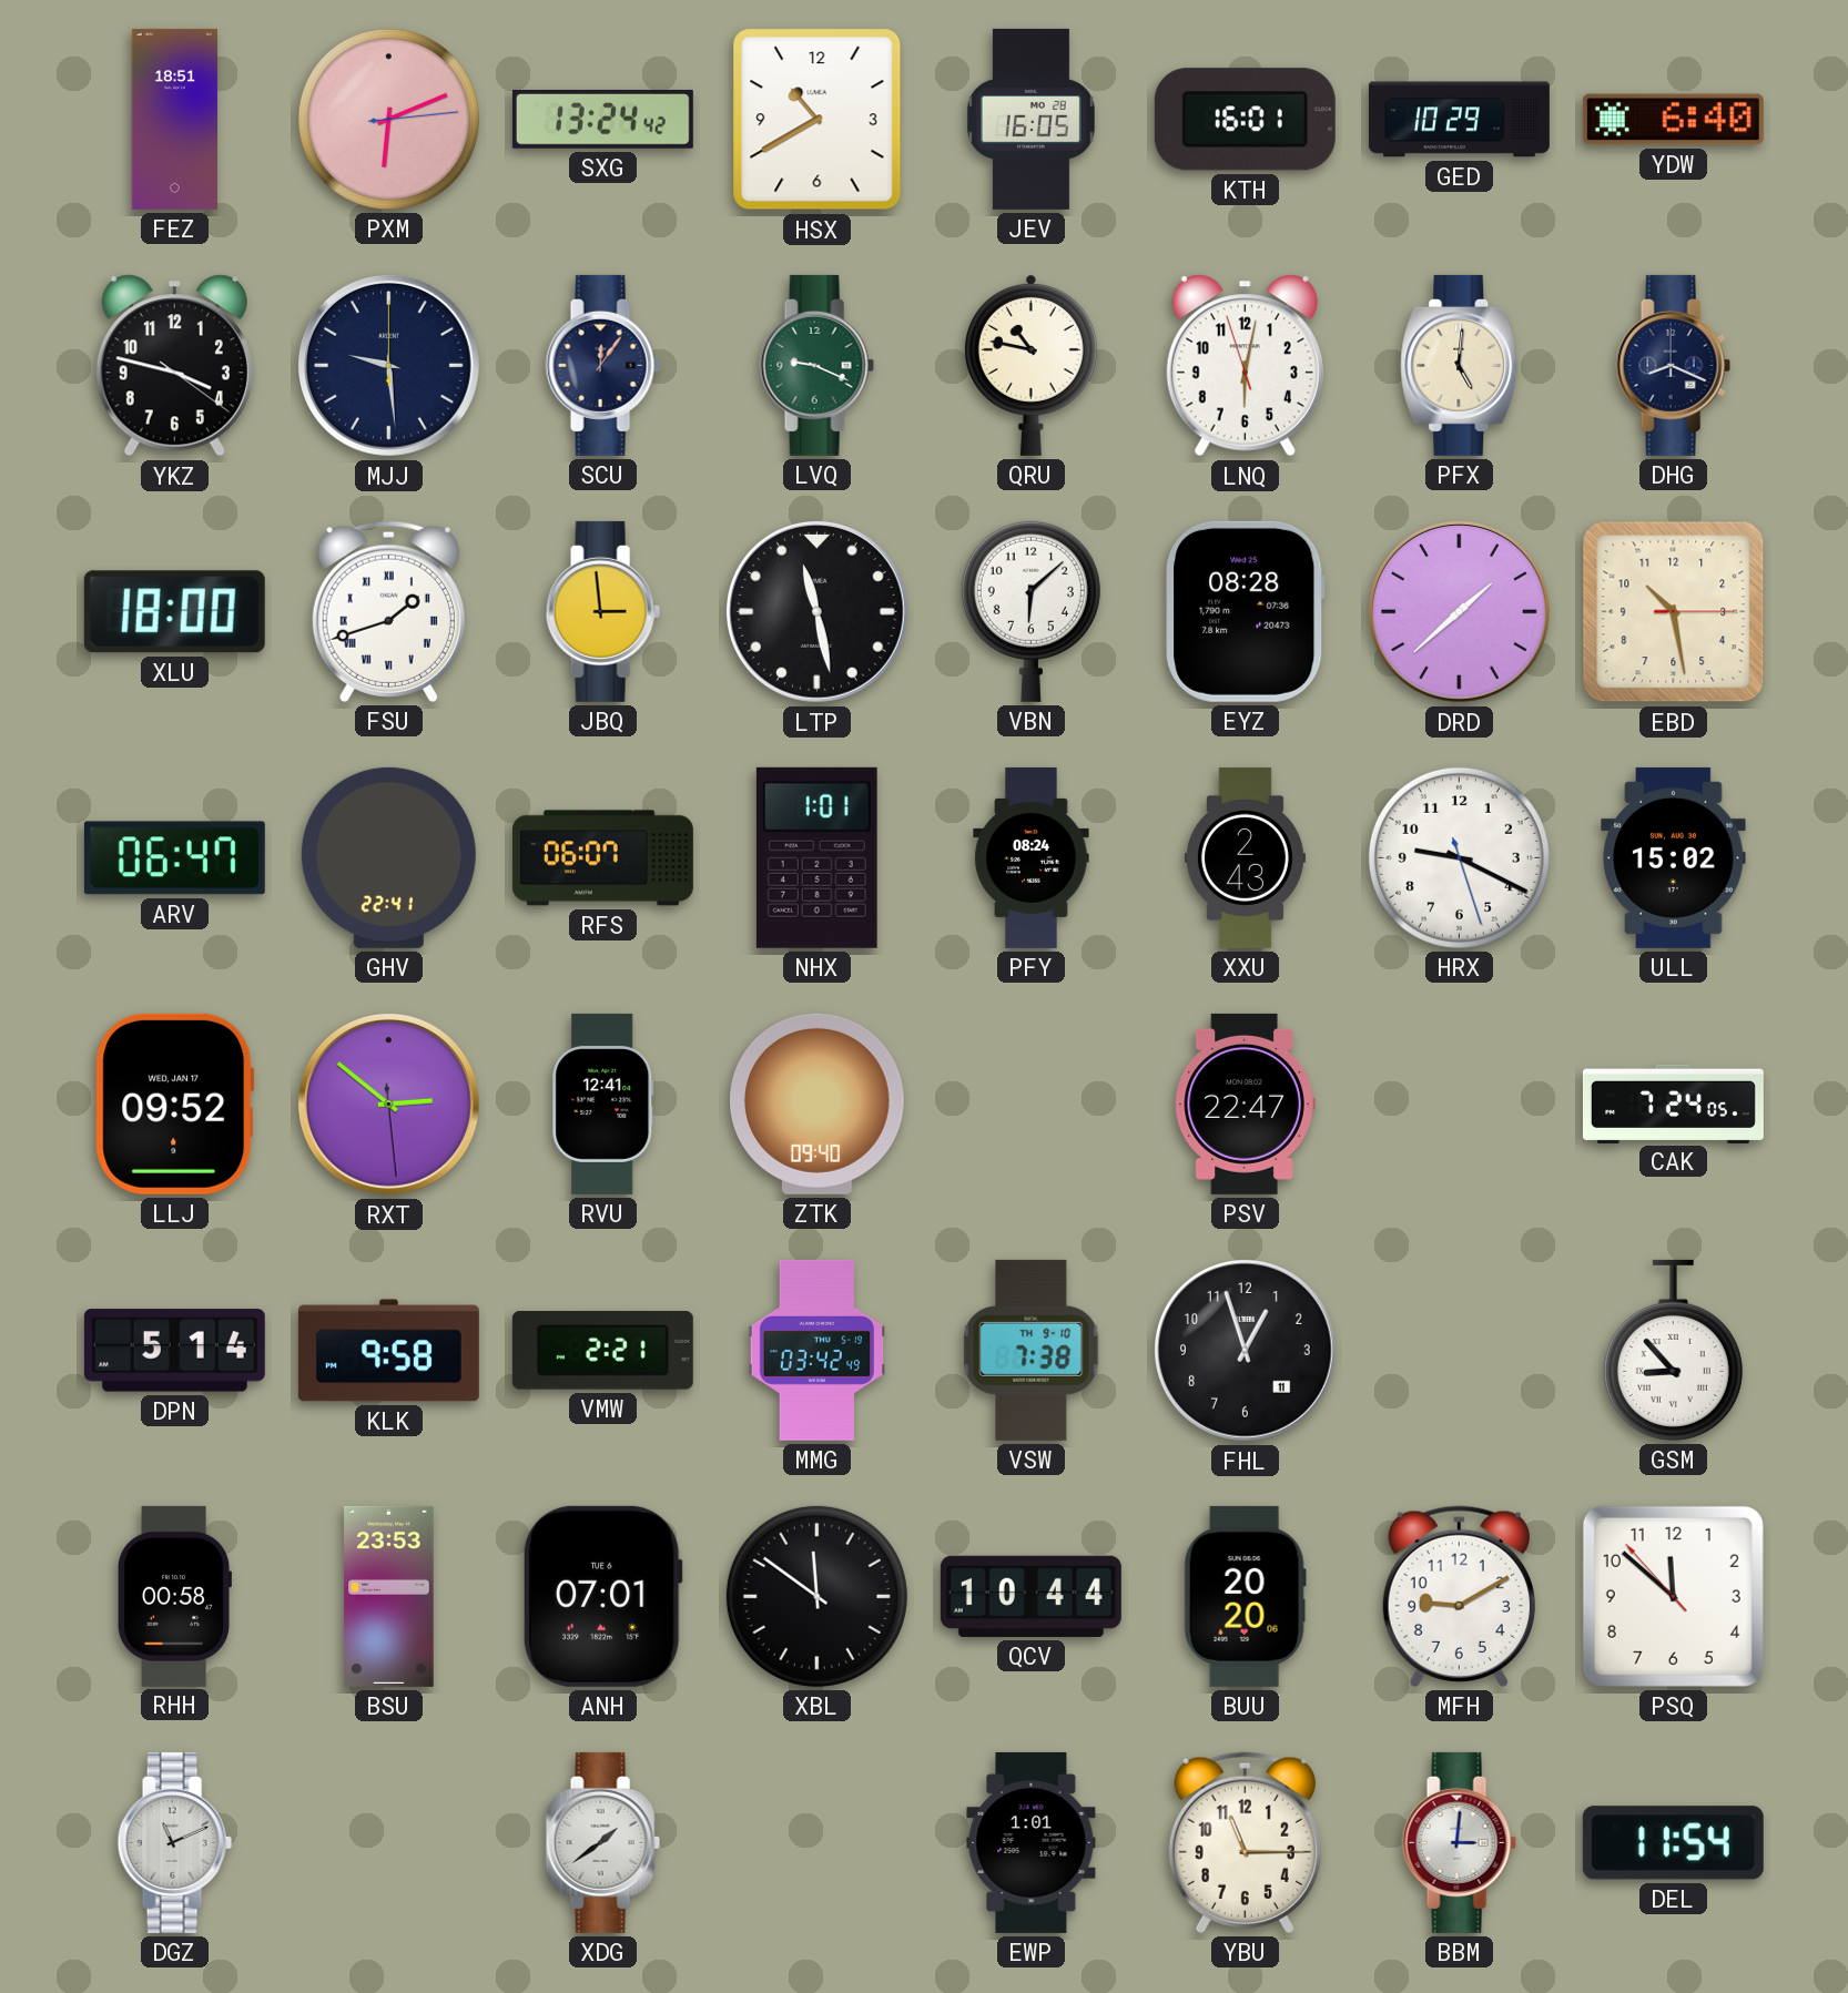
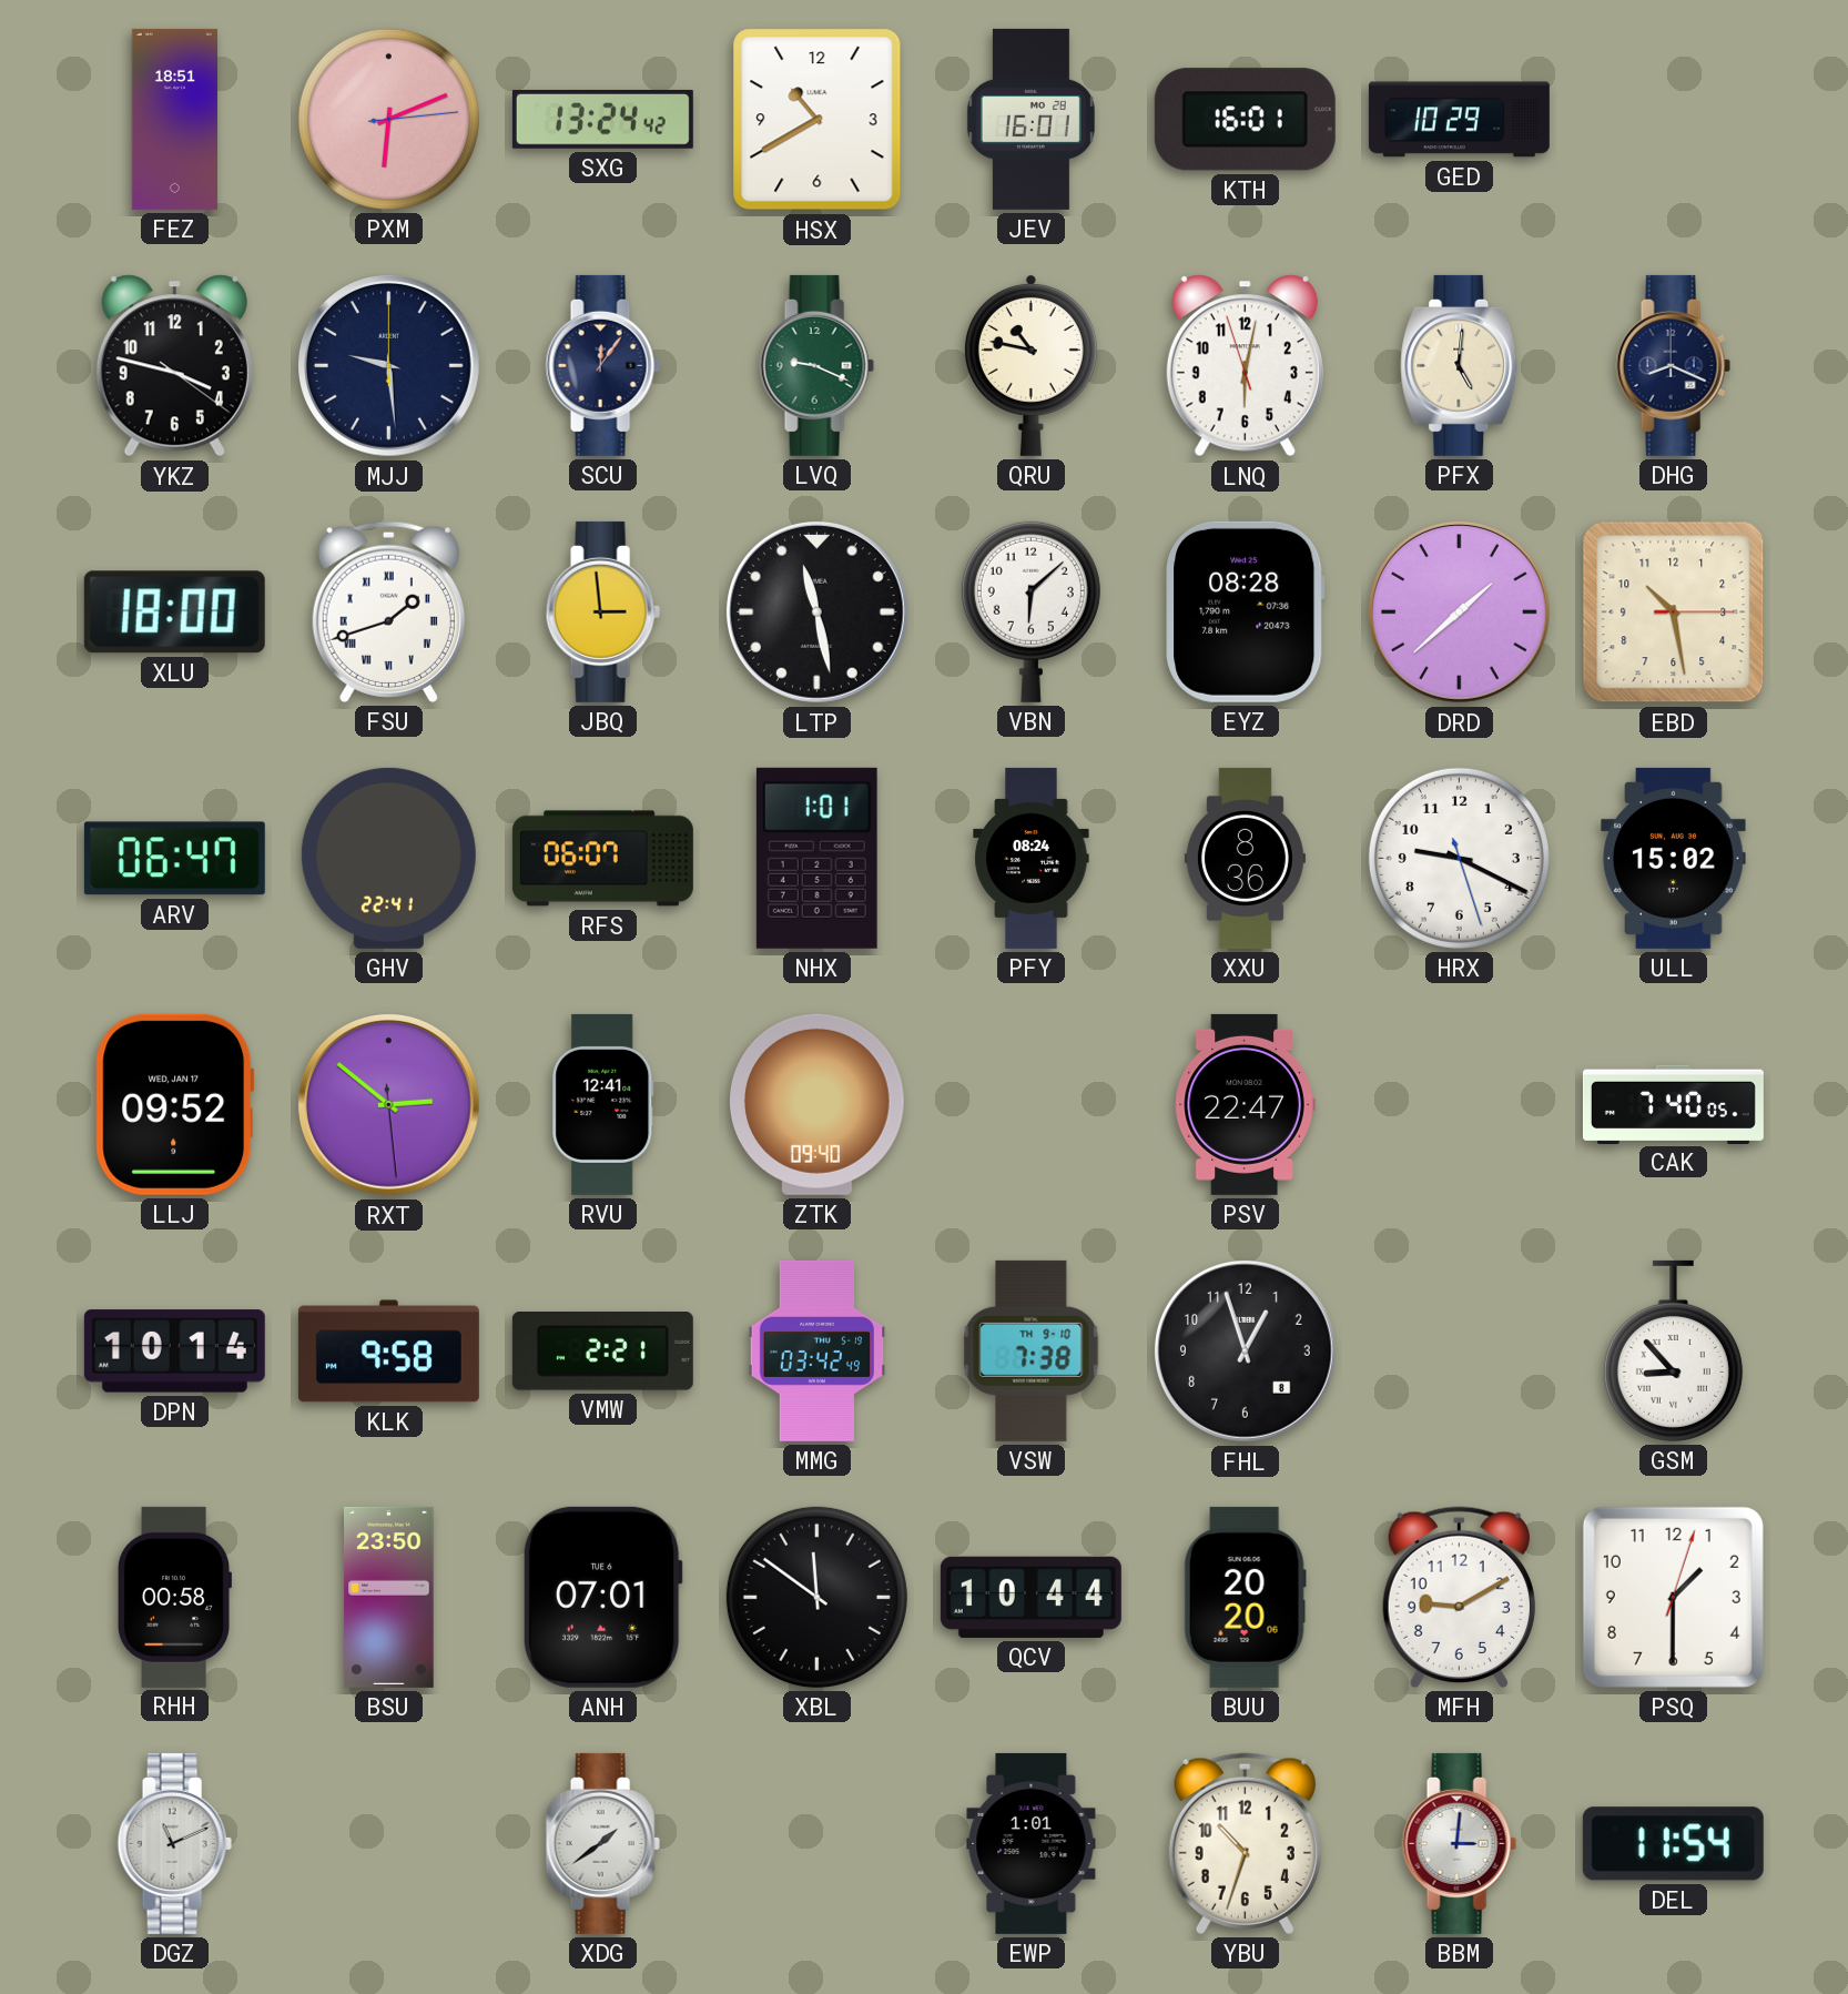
JEV: 16:05 -> 16:01 (1030, 119)
YDW: 6:40 -> none (1673, 120)
XXU: 2:43 -> 8:36 (1245, 858)
CAK: 7:24 -> 7:40 (1673, 1104)
DPN: 5:14 -> 10:14 (174, 1352)
FHL date: 11 -> 8 (1245, 1350)
BSU: 23:53 -> 23:50 (389, 1597)
PSQ: 11:51 -> 1:30 (1673, 1597)
YBU: 11:15 -> 10:33 (1245, 1843)
